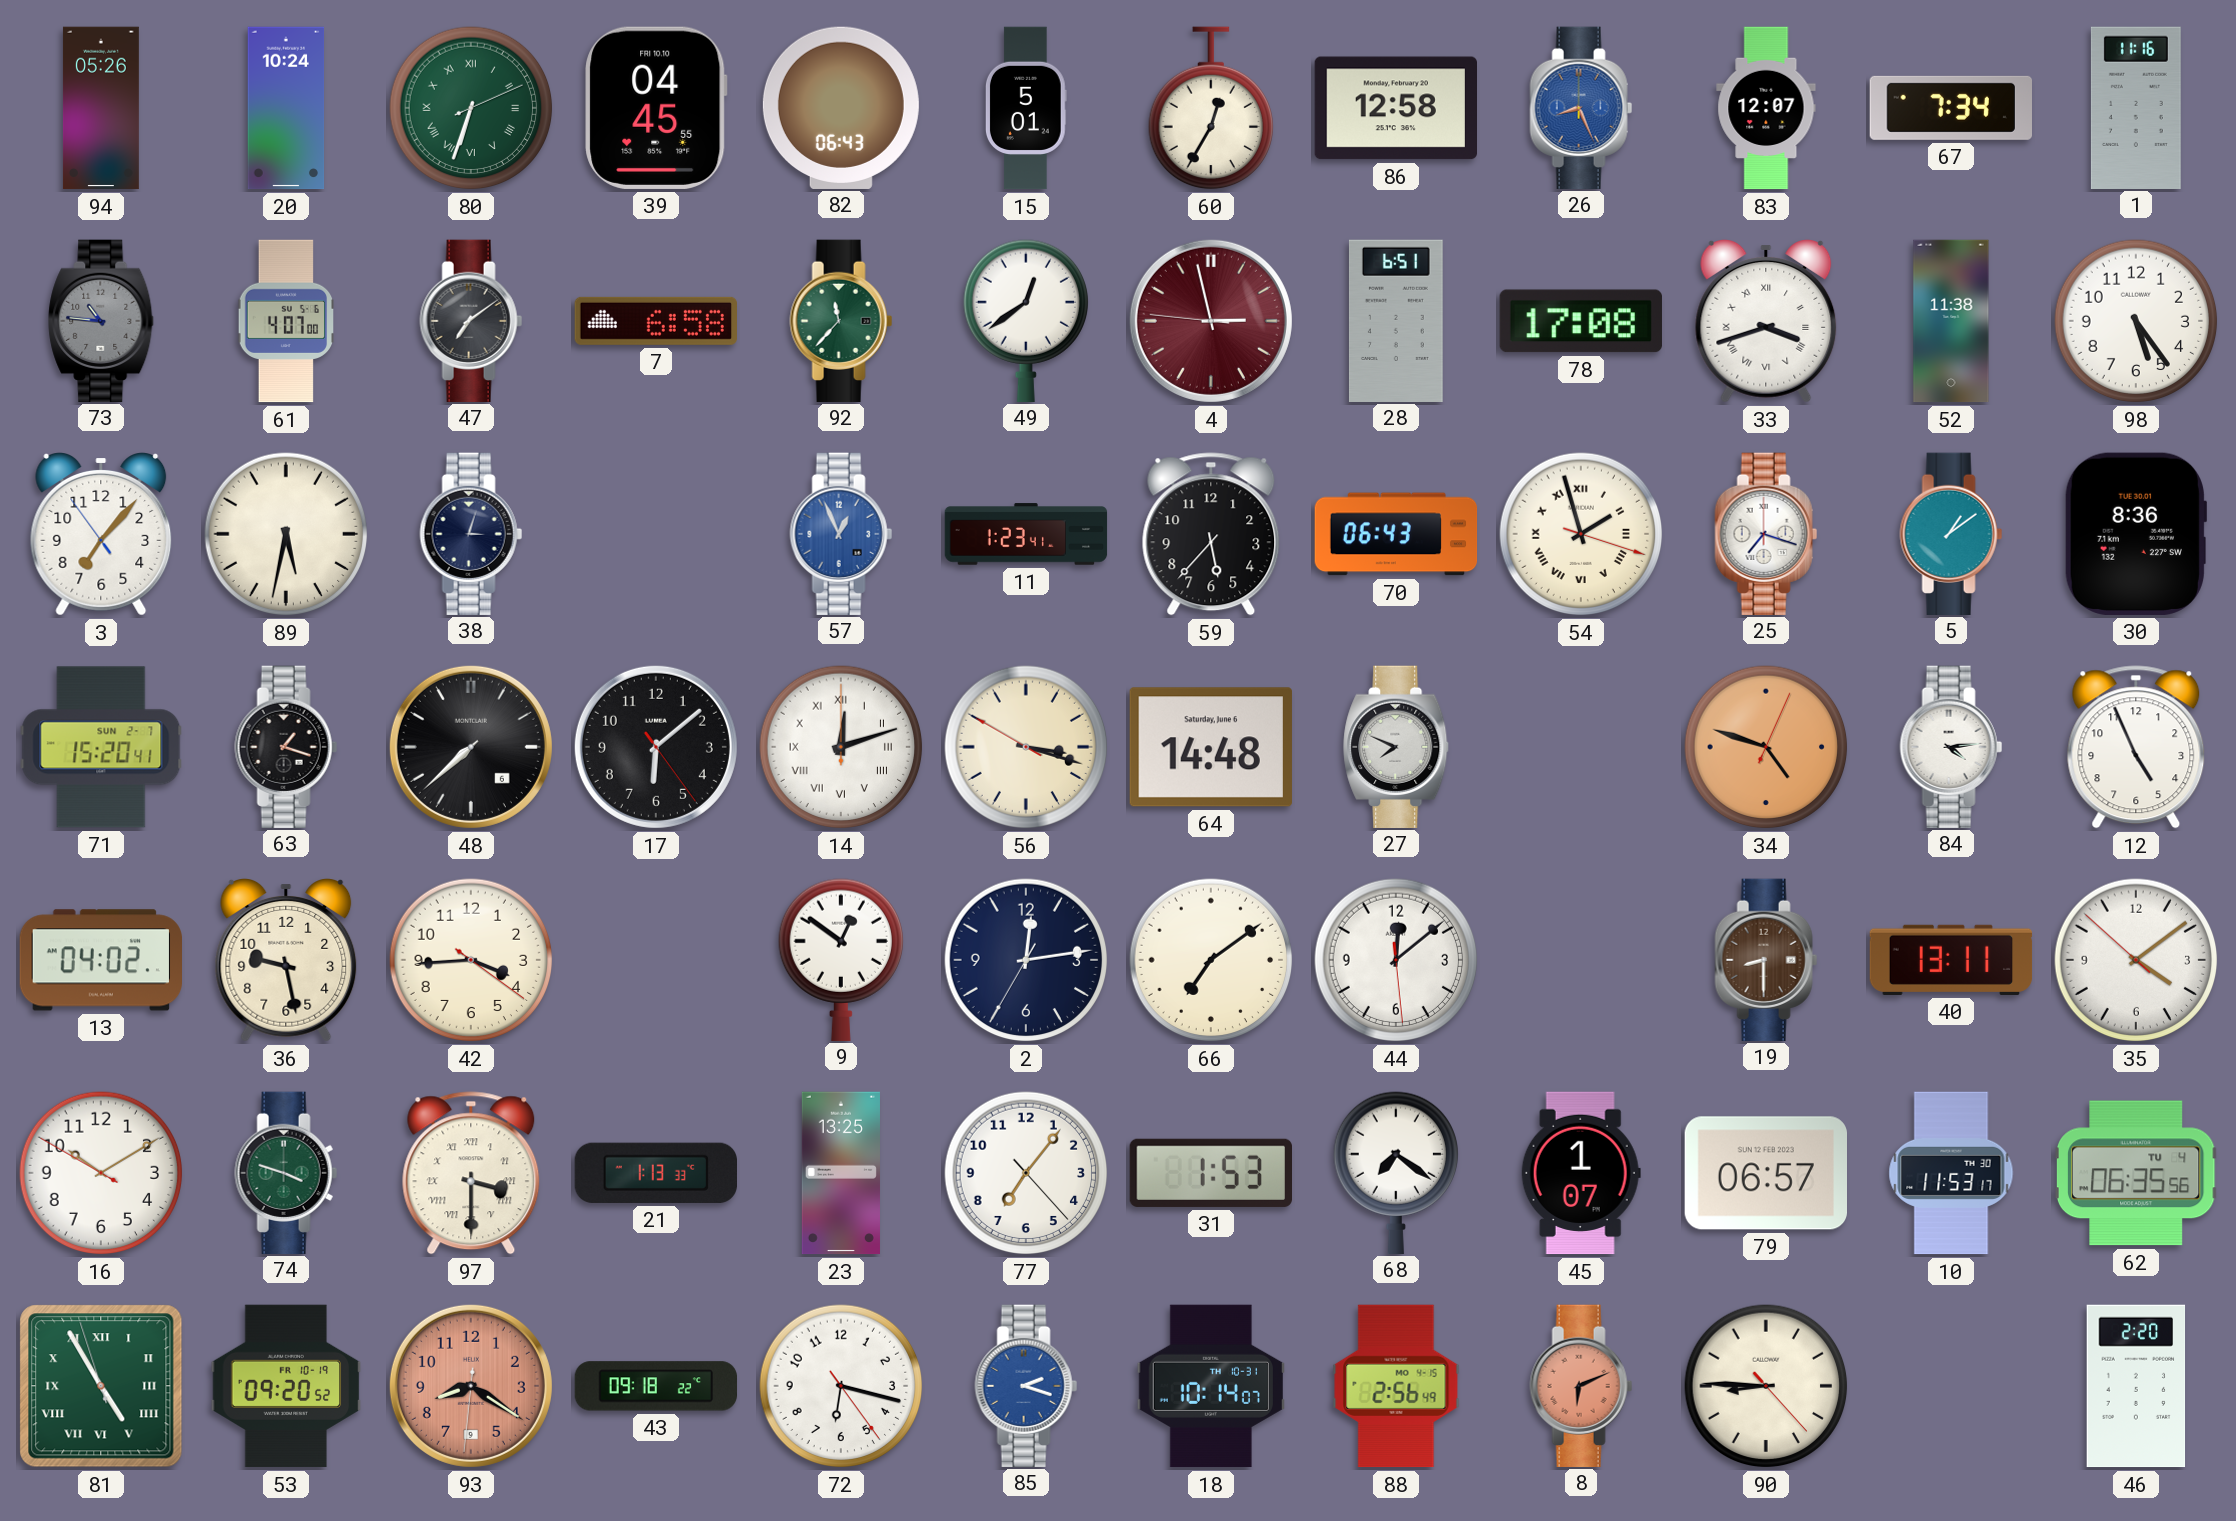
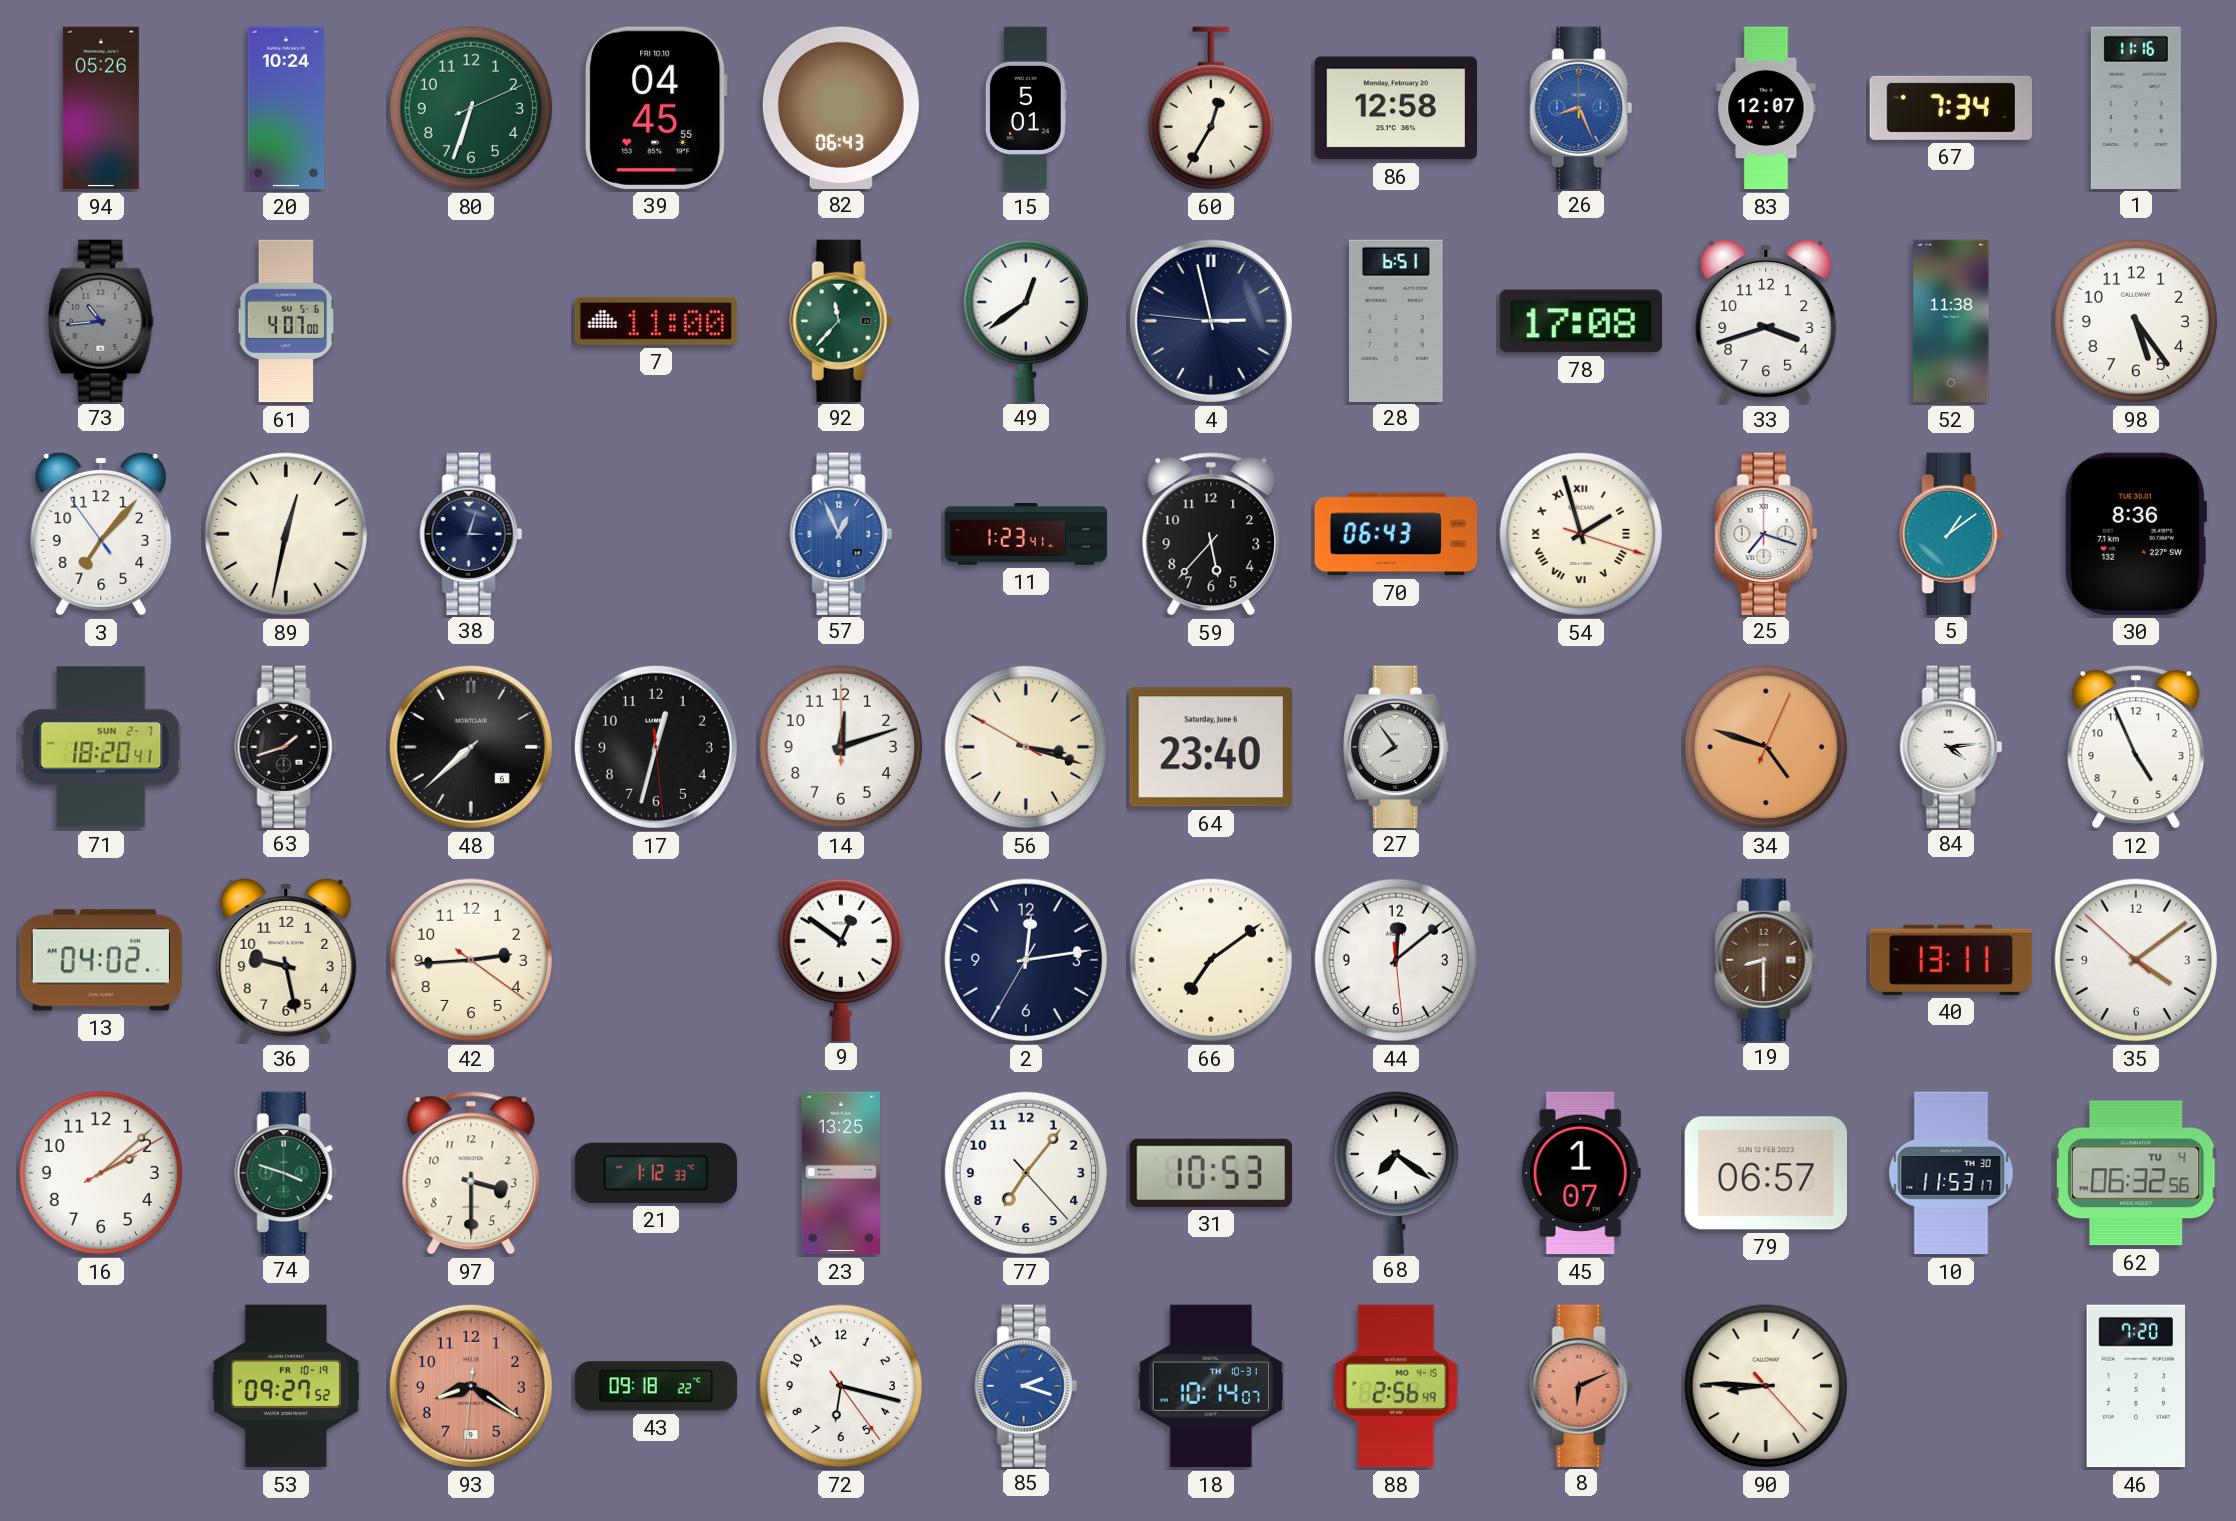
80 numerals: Roman -> Arabic (471, 108)
73: 10:46 -> 10:44 (102, 320)
47: 7:09 -> none (471, 320)
7: 6:58 -> 11:00 (655, 321)
4 dial: burgundy -> navy (1211, 321)
33 numerals: Roman -> Arabic (1766, 322)
89: 5:32 -> 12:32 (286, 534)
71: 15:20 -> 18:20 (101, 747)
63: 1:18 -> 1:42 (286, 746)
17: 6:08 -> 12:32 (656, 747)
14 numerals: Roman -> Arabic (841, 747)
64: 14:48 -> 23:40 (1211, 747)
27: 7:49 -> 7:54 (1397, 746)
42: 3:44 -> 2:44 (471, 960)
16: 10:09 -> 2:08 (101, 1173)
97 numerals: Roman -> Arabic (471, 1173)
21: 1:13 -> 1:12 (655, 1173)
31: 1:53 -> 10:53 (1210, 1173)
62: 06:35 -> 06:32 (2136, 1173)
81: 4:54 -> none (101, 1386)
53: 09:20 -> 09:27 (286, 1386)
46: 2:20 -> 7:20 (2136, 1386)
